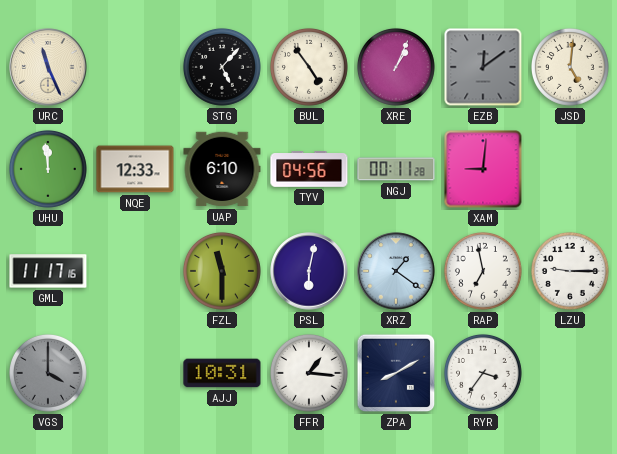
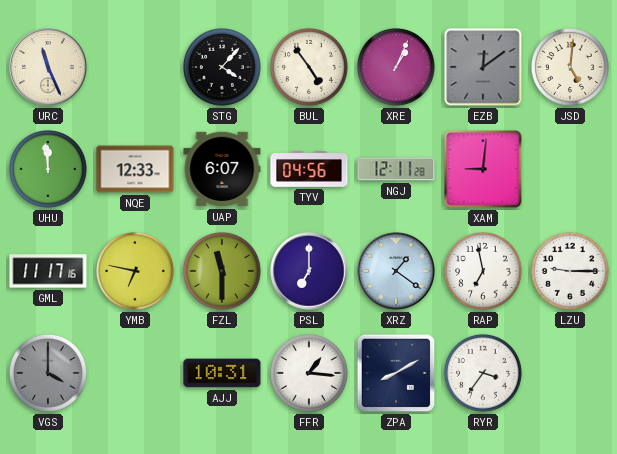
STG: 5:07 -> 4:07 (222, 67)
UAP: 6:10 -> 6:07 (222, 169)
NGJ: 00:11 -> 12:11 (396, 169)
YMB: none -> 6:47 (135, 271)
PSL: 6:02 -> 7:00 (309, 271)
